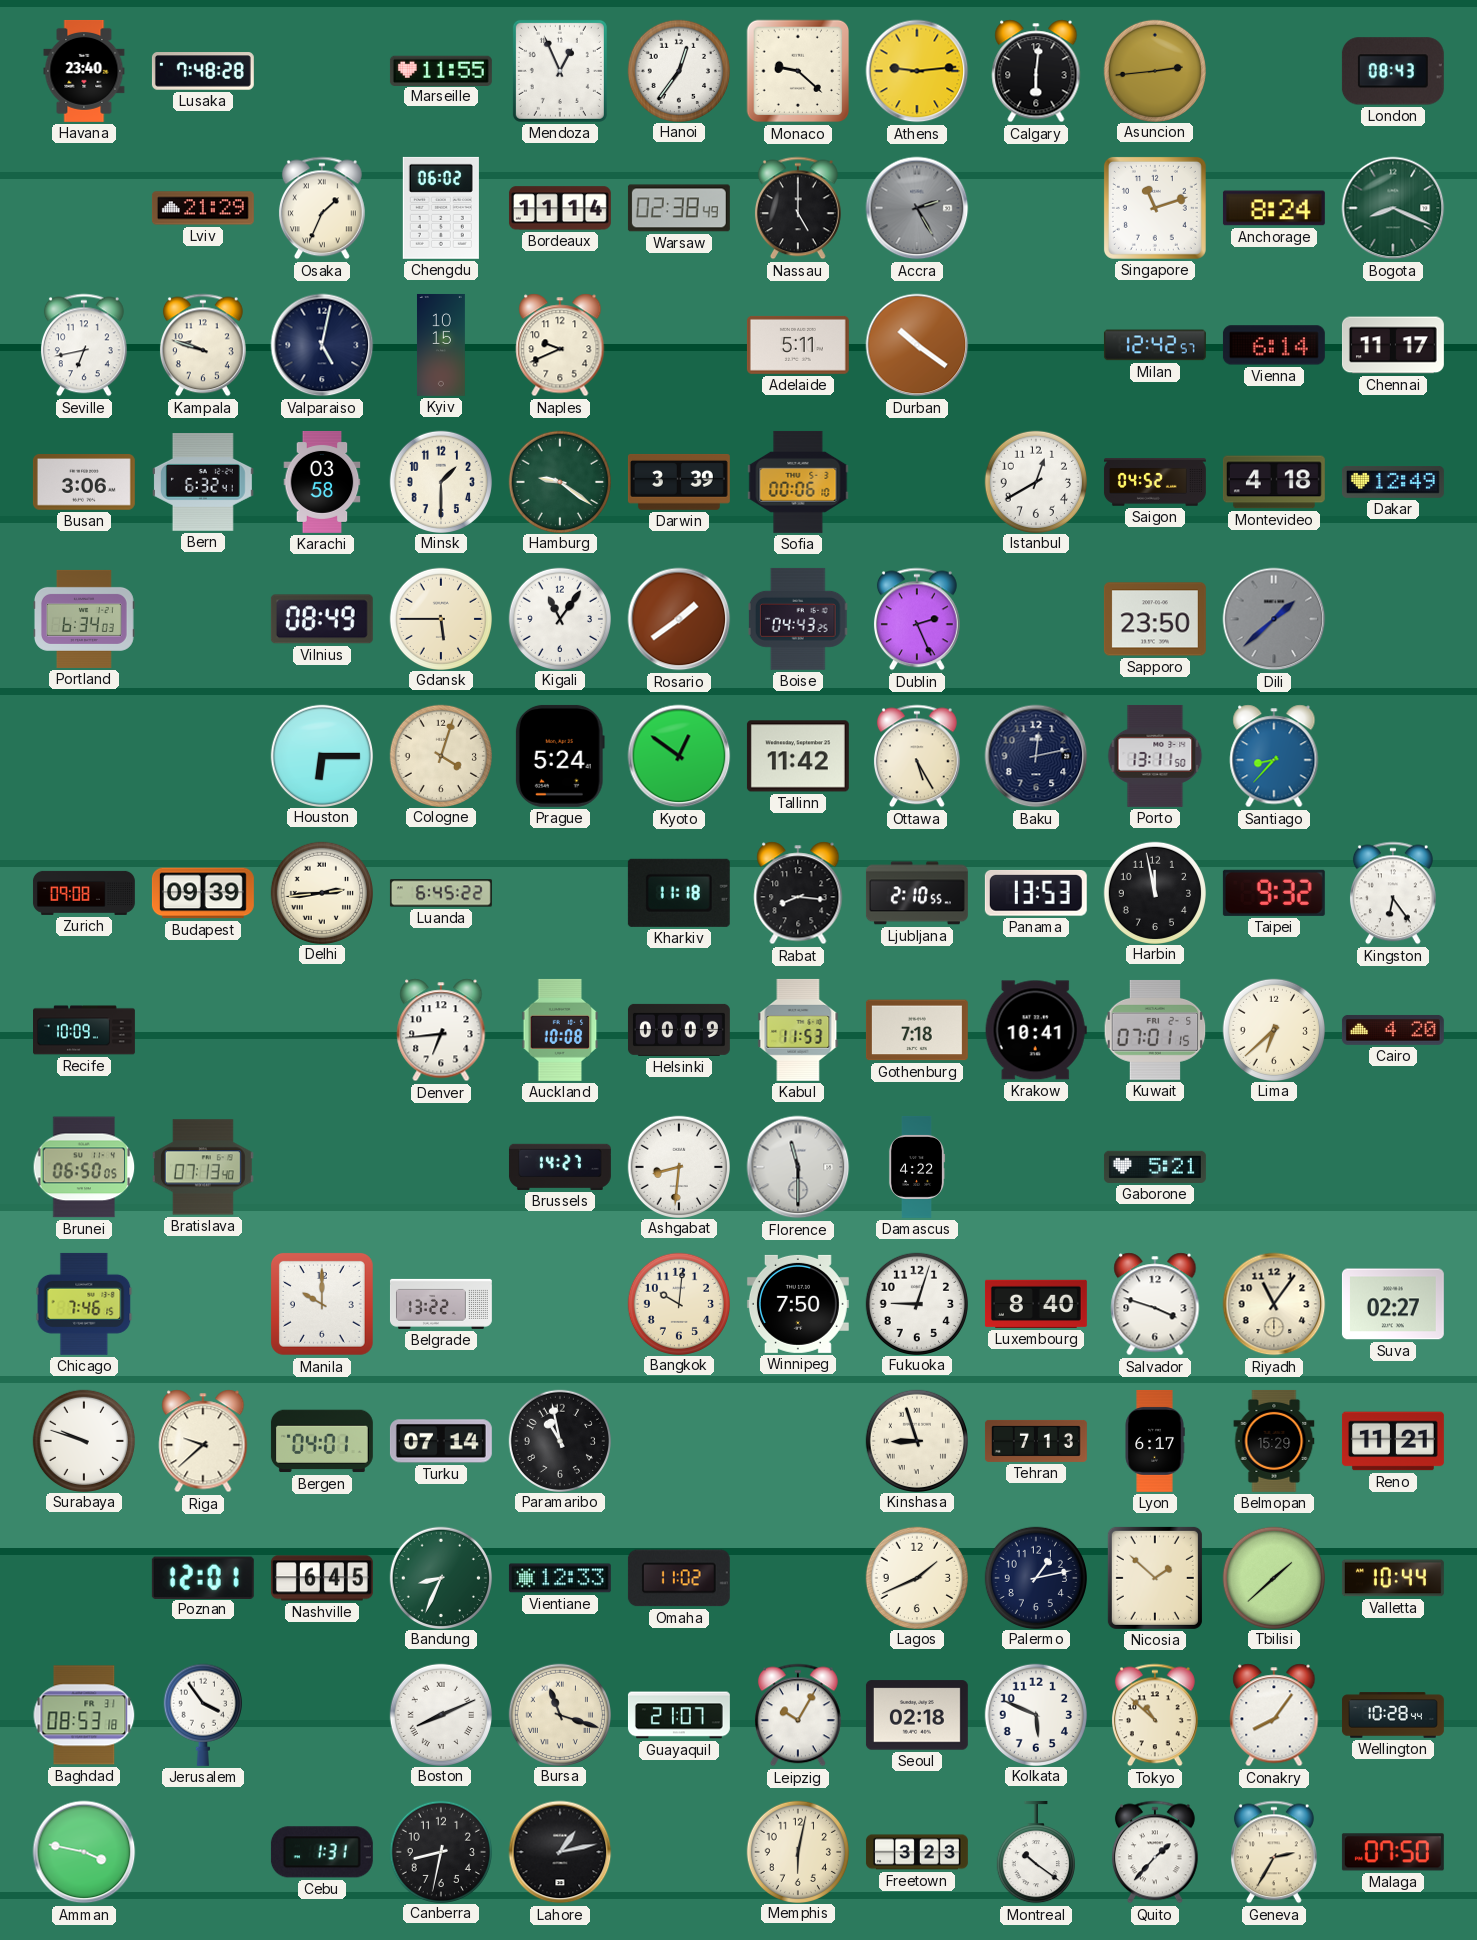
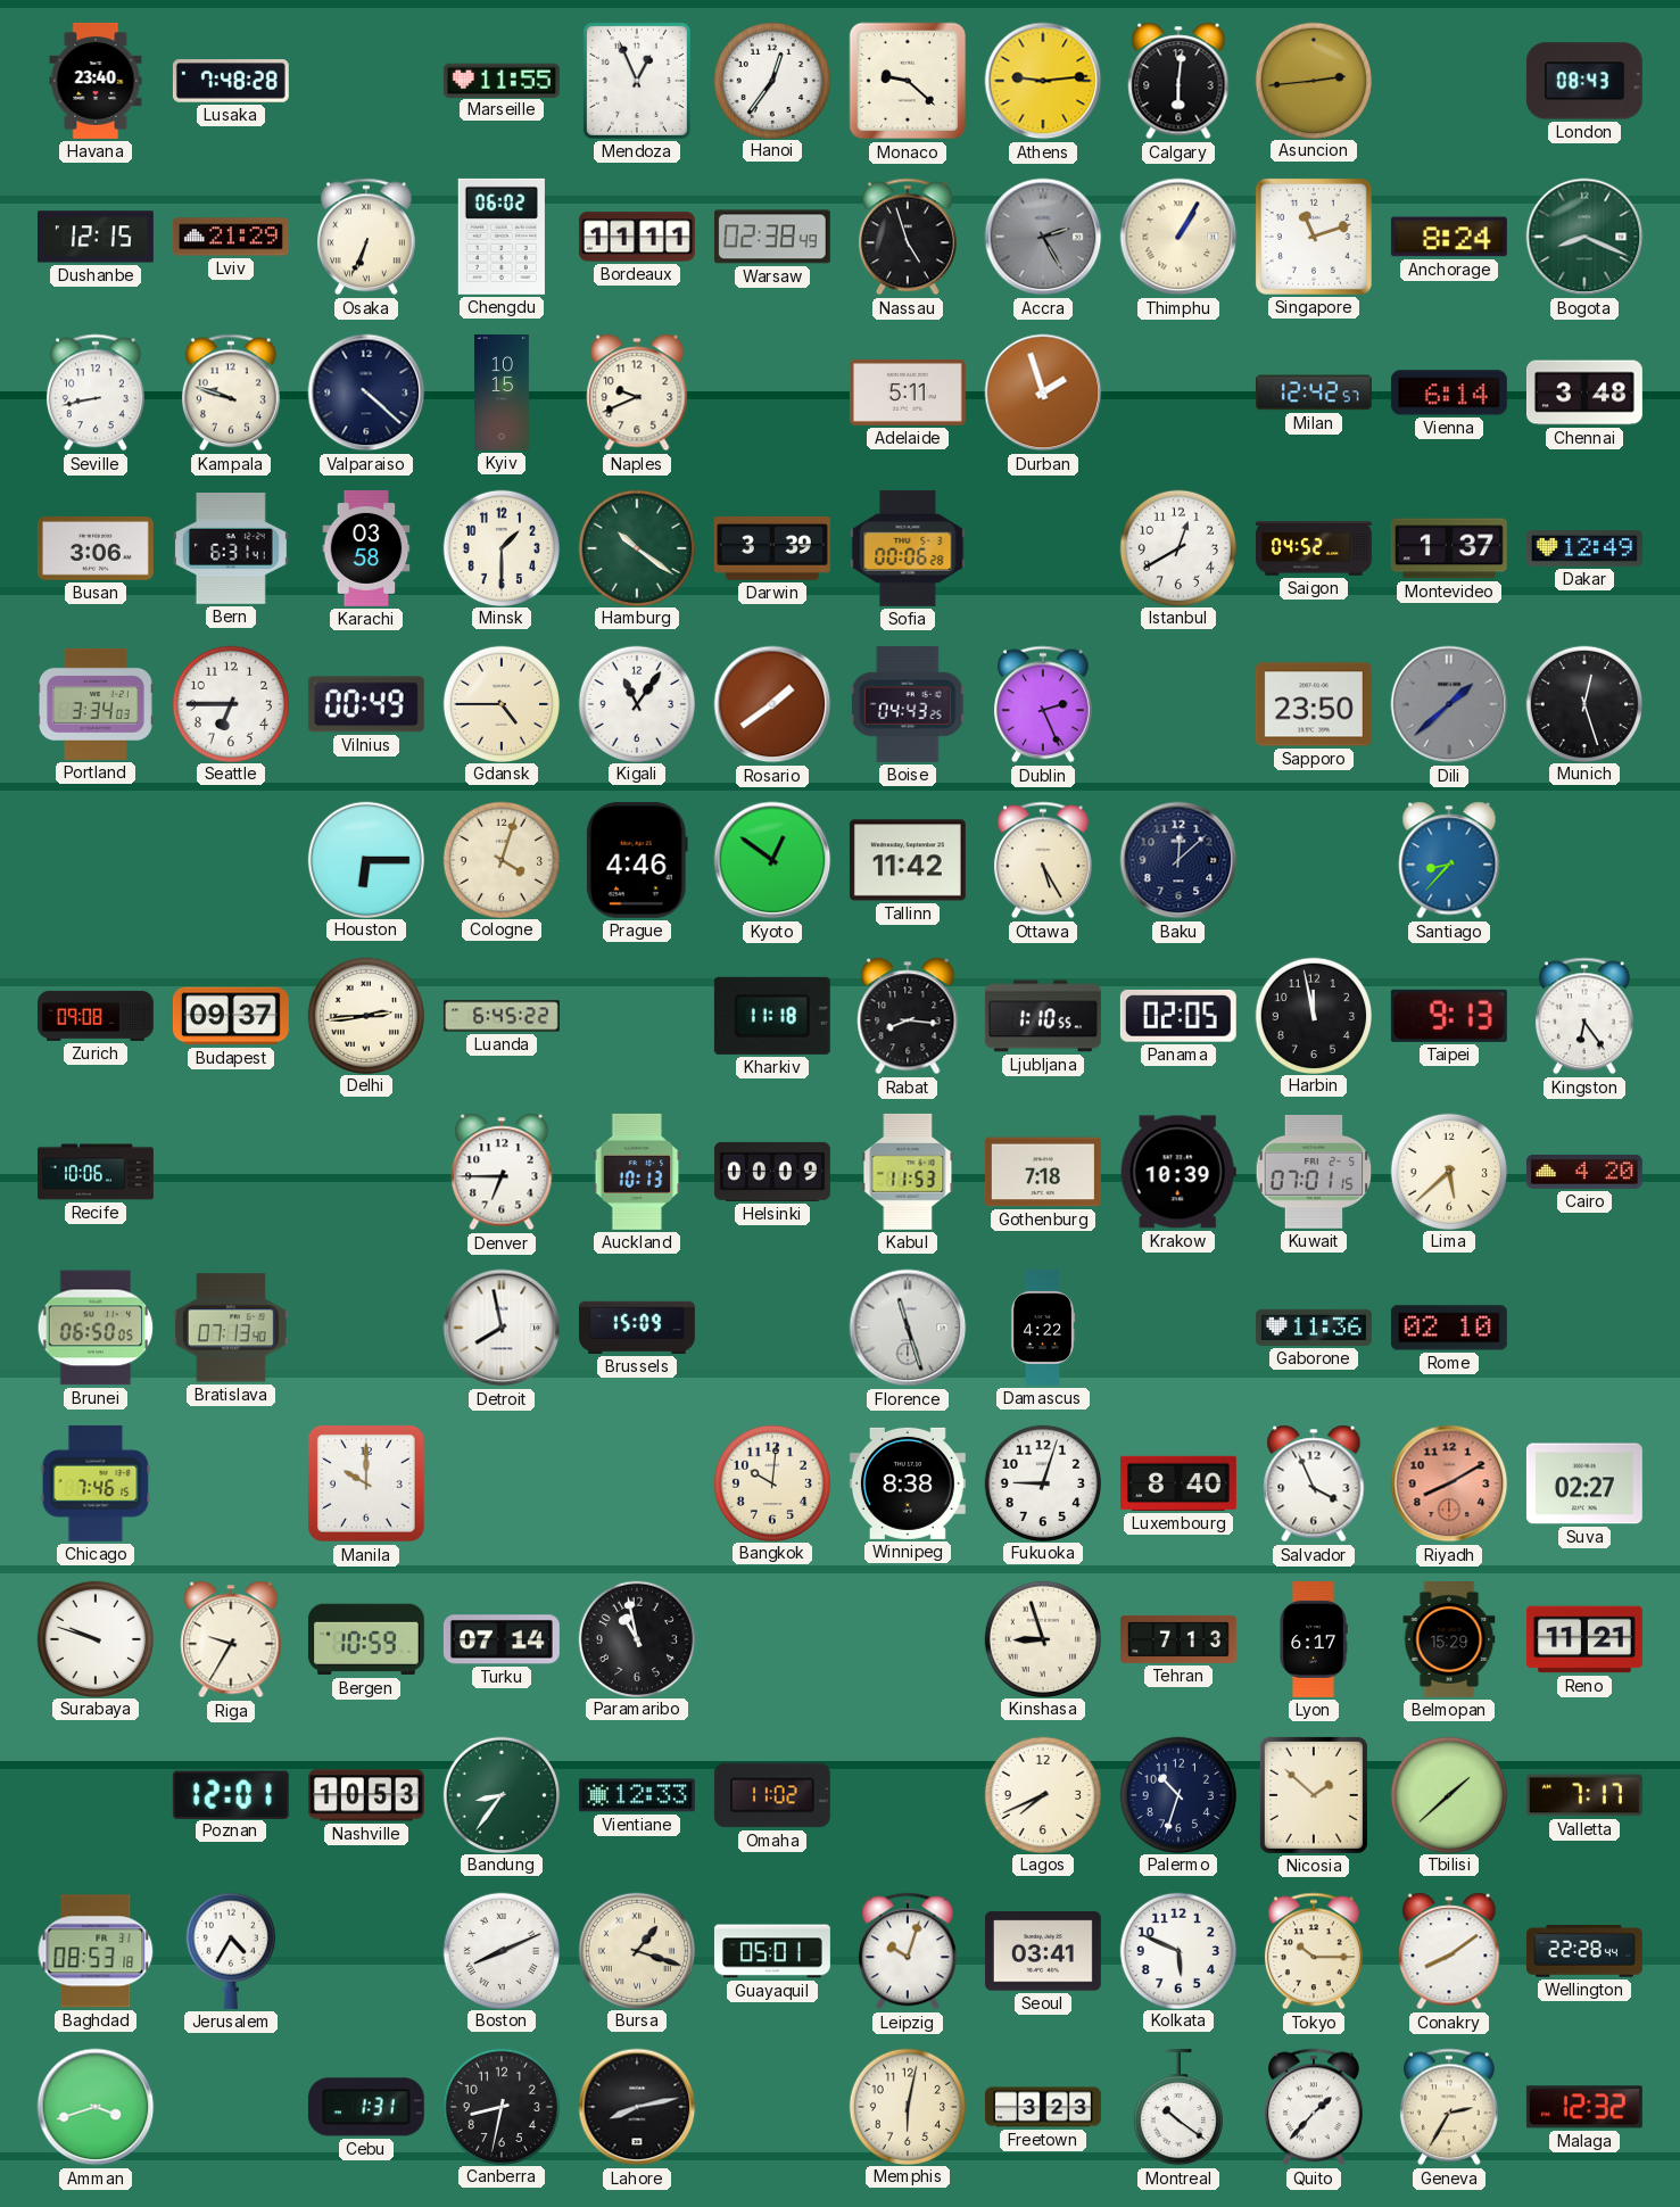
Dushanbe: none -> 12:15 (96, 237)
Osaka: 1:34 -> 6:34 (366, 237)
Bordeaux: 11:14 -> 11:11 (637, 237)
Nassau: 5:00 -> 4:57 (908, 237)
Thimphu: none -> 1:05 (1178, 237)
Seville: 6:43 -> 8:43 (96, 392)
Valparaiso: 5:02 -> 4:22 (366, 392)
Durban: 10:21 -> 1:57 (1043, 392)
Chennai: 11:17 -> 3:48 (1584, 392)
Bern: 6:32 -> 6:31 (231, 549)
Hamburg: 9:21 -> 10:21 (636, 547)
Sofia: 00:06:10 -> 00:06:28 (908, 548)
Montevideo: 4:18 -> 1:37 (1449, 548)
Portland: 6:34 -> 3:34 (96, 704)
Seattle: none -> 6:45 (230, 703)
Vilnius: 08:49 -> 00:49 (366, 704)
Gdansk: 5:45 -> 4:45 (500, 703)
Munich: none -> 12:27 (1583, 703)
Prague: 5:24 -> 4:46 (637, 860)
Baku: 12:13 -> 12:08 (1178, 860)
Porto: 13:11 -> none (1155, 756)
Budapest: 09:39 -> 09:37 (231, 1016)
Ljubljana: 2:10 -> 1:10 (1043, 1016)
Panama: 13:53 -> 02:05 (1178, 1016)
Taipei: 9:32 -> 9:13 (1449, 1016)
Recife: 10:09 -> 10:06 (97, 1172)
Denver: 6:44 -> 6:45 (502, 1172)
Auckland: 10:08 -> 10:13 (637, 1172)
Krakow: 10:41 -> 10:39 (1178, 1172)
Lima: 6:38 -> 5:38 (1448, 1171)
Detroit: none -> 7:58 (502, 1328)
Brussels: 14:27 -> 15:09 (637, 1328)
Ashgabat: 8:31 -> none (678, 1166)
Florence: 11:30 -> 11:27 (908, 1328)
Gaborone: 5:21 -> 11:36 (1314, 1328)
Rome: none -> 02:10 (1449, 1328)
Belgrade: 13:22 -> none (441, 1304)
Winnipeg: 7:50 -> 8:38 (908, 1483)
Salvador: 3:48 -> 3:56 (1314, 1483)
Riyadh: 11:06 -> 8:10 (1449, 1483)
Riyadh dial: cream -> salmon (1449, 1483)
Riga: 9:38 -> 9:35 (231, 1639)
Bergen: 04:01 -> 10:59 (366, 1639)
Nashville: 6:45 -> 10:53 (366, 1795)
Bandung: 8:34 -> 8:36 (500, 1794)
Lagos: 1:41 -> 7:41 (1042, 1794)
Palermo: 1:13 -> 10:33 (1177, 1794)
Valletta: 10:44 -> 7:17 (1584, 1795)
Jerusalem: 3:54 -> 4:35 (231, 1951)
Bursa: 11:18 -> 1:18 (636, 1950)
Guayaquil: 21:07 -> 05:01 (772, 1951)
Leipzig: 10:05 -> 10:03 (908, 1951)
Seoul: 02:18 -> 03:41 (1043, 1951)
Tokyo: 10:52 -> 10:15 (1314, 1951)
Conakry: 8:06 -> 8:09 (1449, 1951)
Wellington: 10:28 -> 22:28 (1584, 1951)
Amman: 3:47 -> 3:42 (96, 2107)
Lahore: 1:13 -> 8:13 (637, 2107)
Malaga: 07:50 -> 12:32 (1584, 2107)
